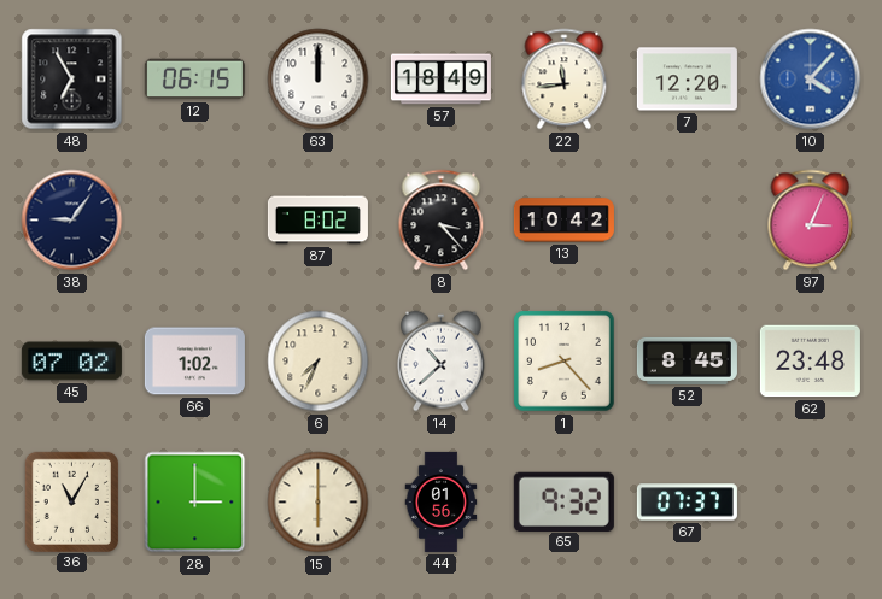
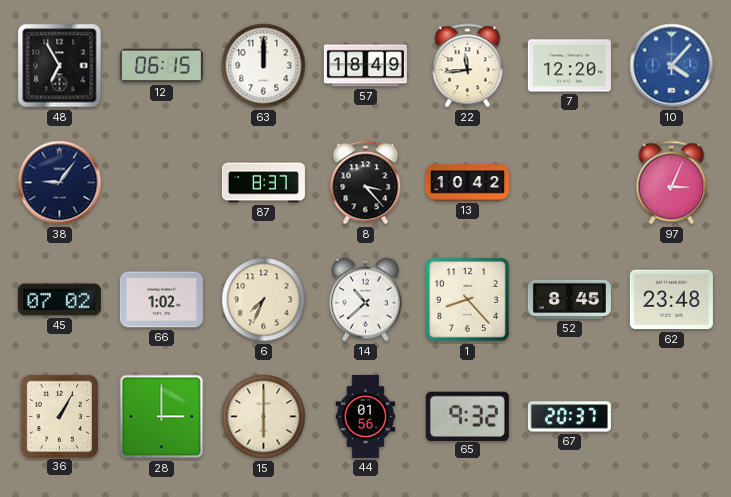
87: 8:02 -> 8:37 (263, 183)
36: 11:05 -> 1:05 (59, 416)
67: 07:37 -> 20:37 (569, 417)
